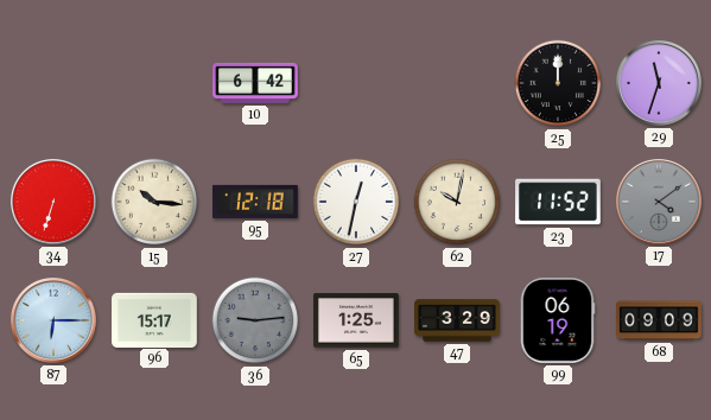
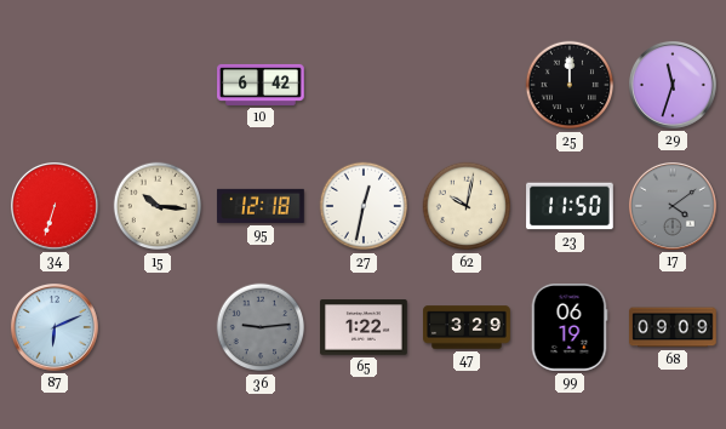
23: 11:52 -> 11:50 (570, 206)
87: 6:15 -> 6:11 (56, 328)
96: 15:17 -> none (154, 319)
65: 1:25 -> 1:22 (364, 327)
